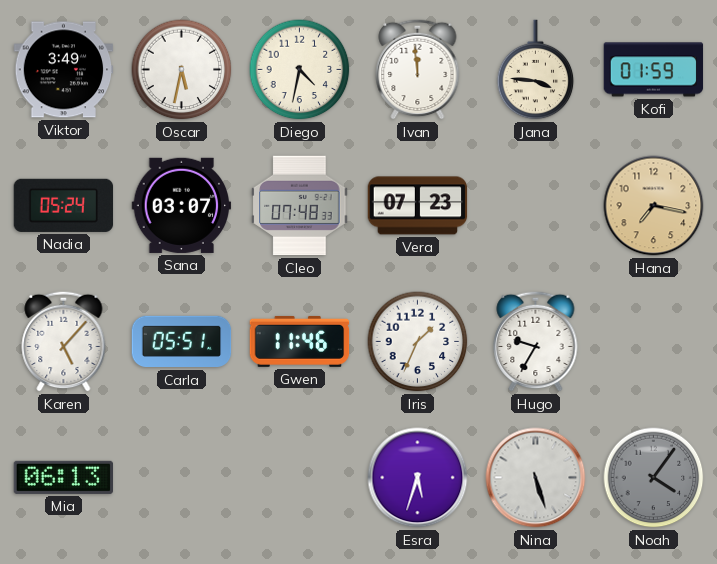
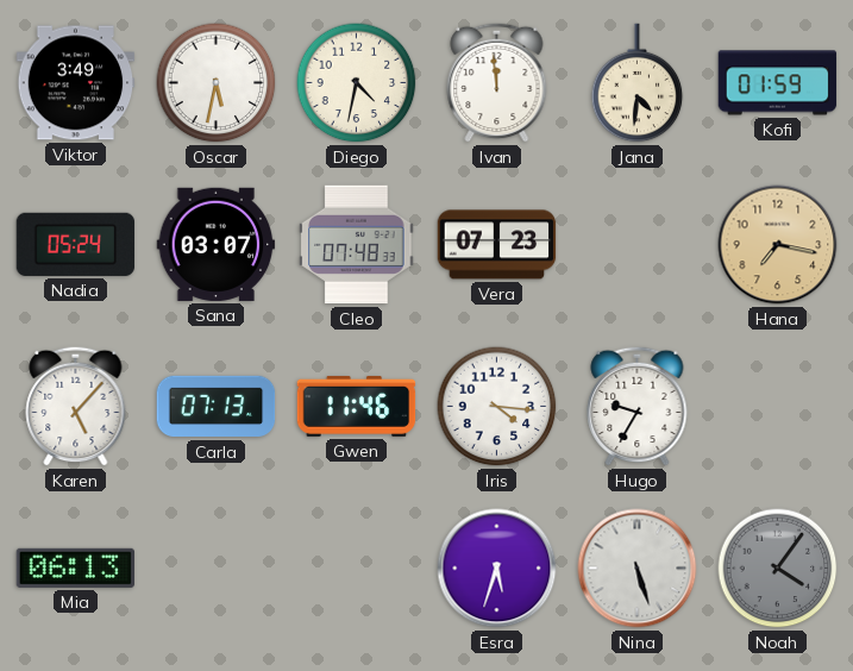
Jana: 3:46 -> 4:31 (638, 83)
Carla: 05:51 -> 07:13 (217, 407)
Iris: 1:34 -> 4:16 (497, 407)
